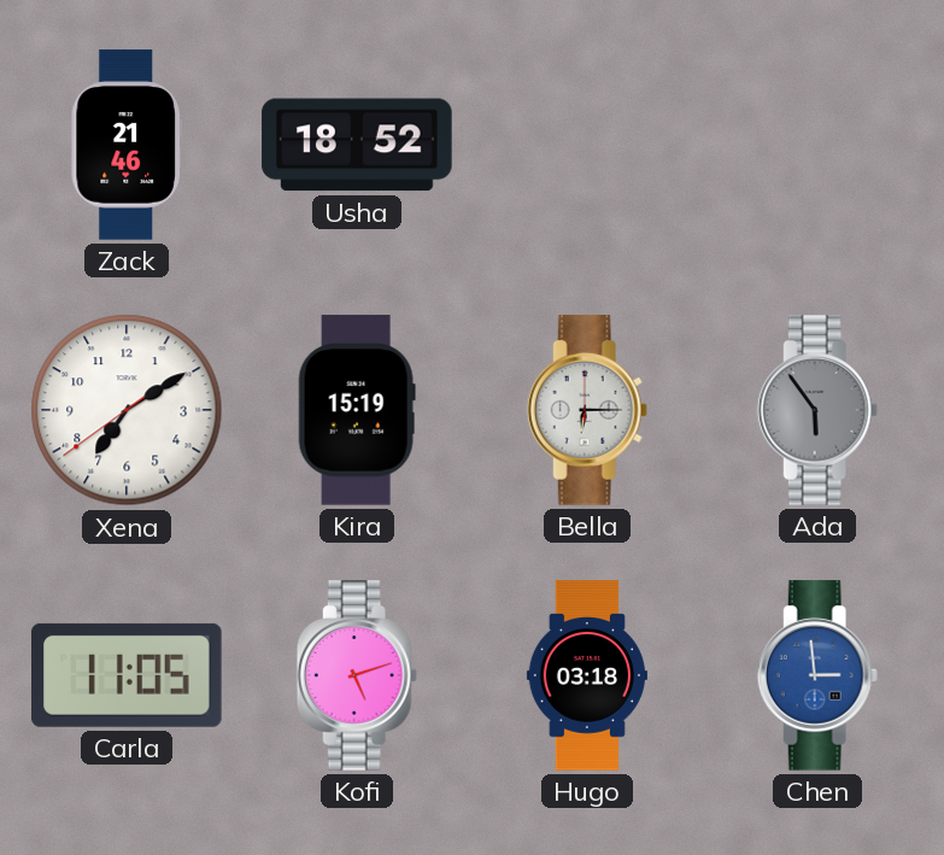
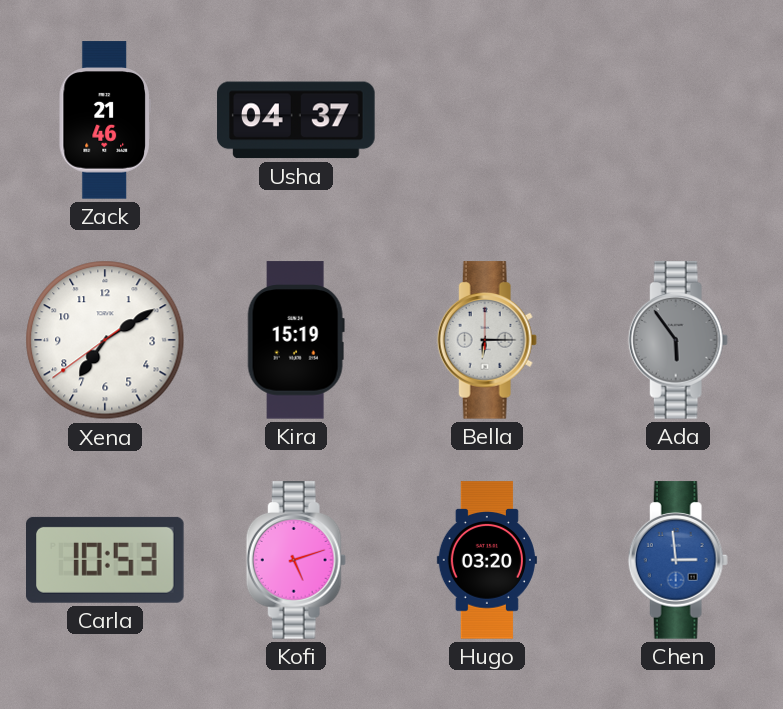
Usha: 18:52 -> 04:37 (296, 120)
Carla: 11:05 -> 10:53 (106, 560)
Hugo: 03:18 -> 03:20 (487, 560)
